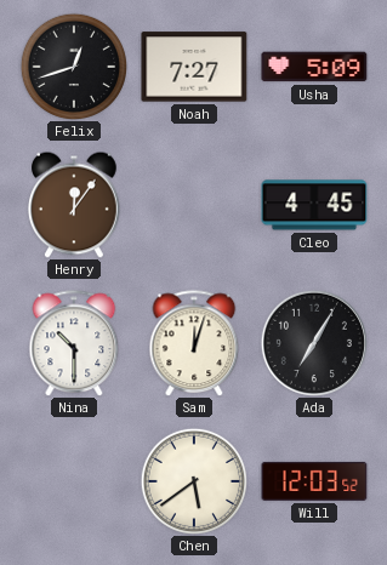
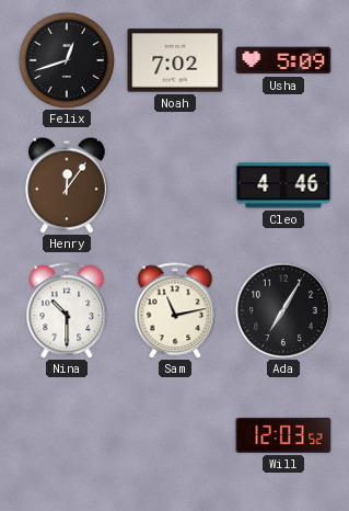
Noah: 7:27 -> 7:02 (175, 60)
Cleo: 4:45 -> 4:46 (283, 185)
Sam: 12:03 -> 11:13 (175, 310)
Chen: 5:39 -> none (193, 480)
